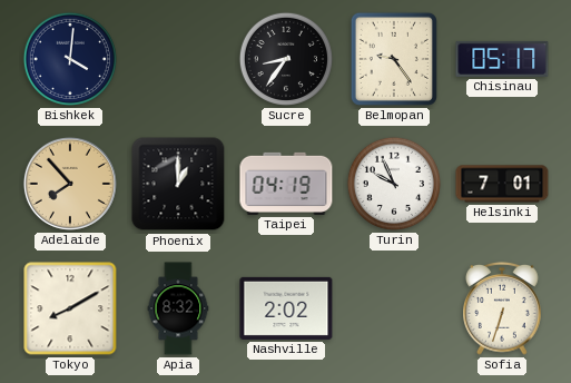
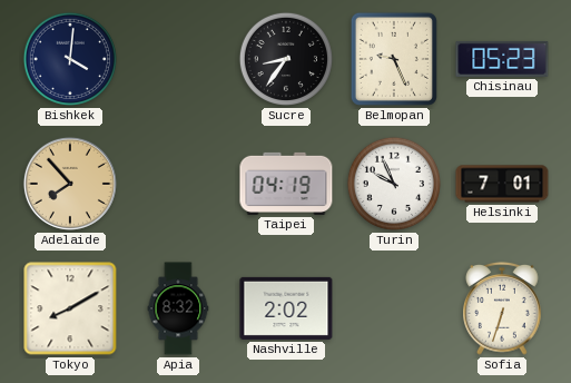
Belmopan: 9:24 -> 9:26 (394, 59)
Chisinau: 05:17 -> 05:23 (502, 59)
Phoenix: 1:00 -> none (178, 184)
